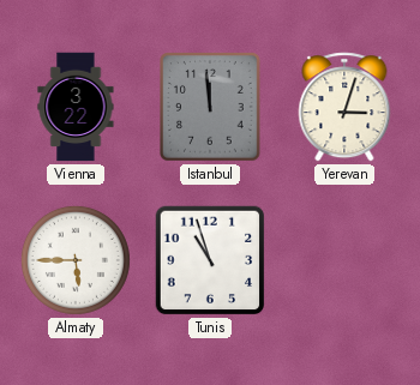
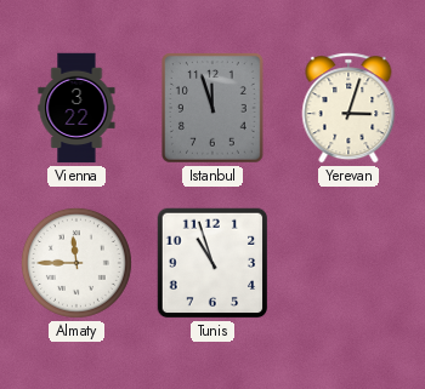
Istanbul: 11:59 -> 11:57 (214, 108)
Almaty: 5:45 -> 11:45 (76, 263)
